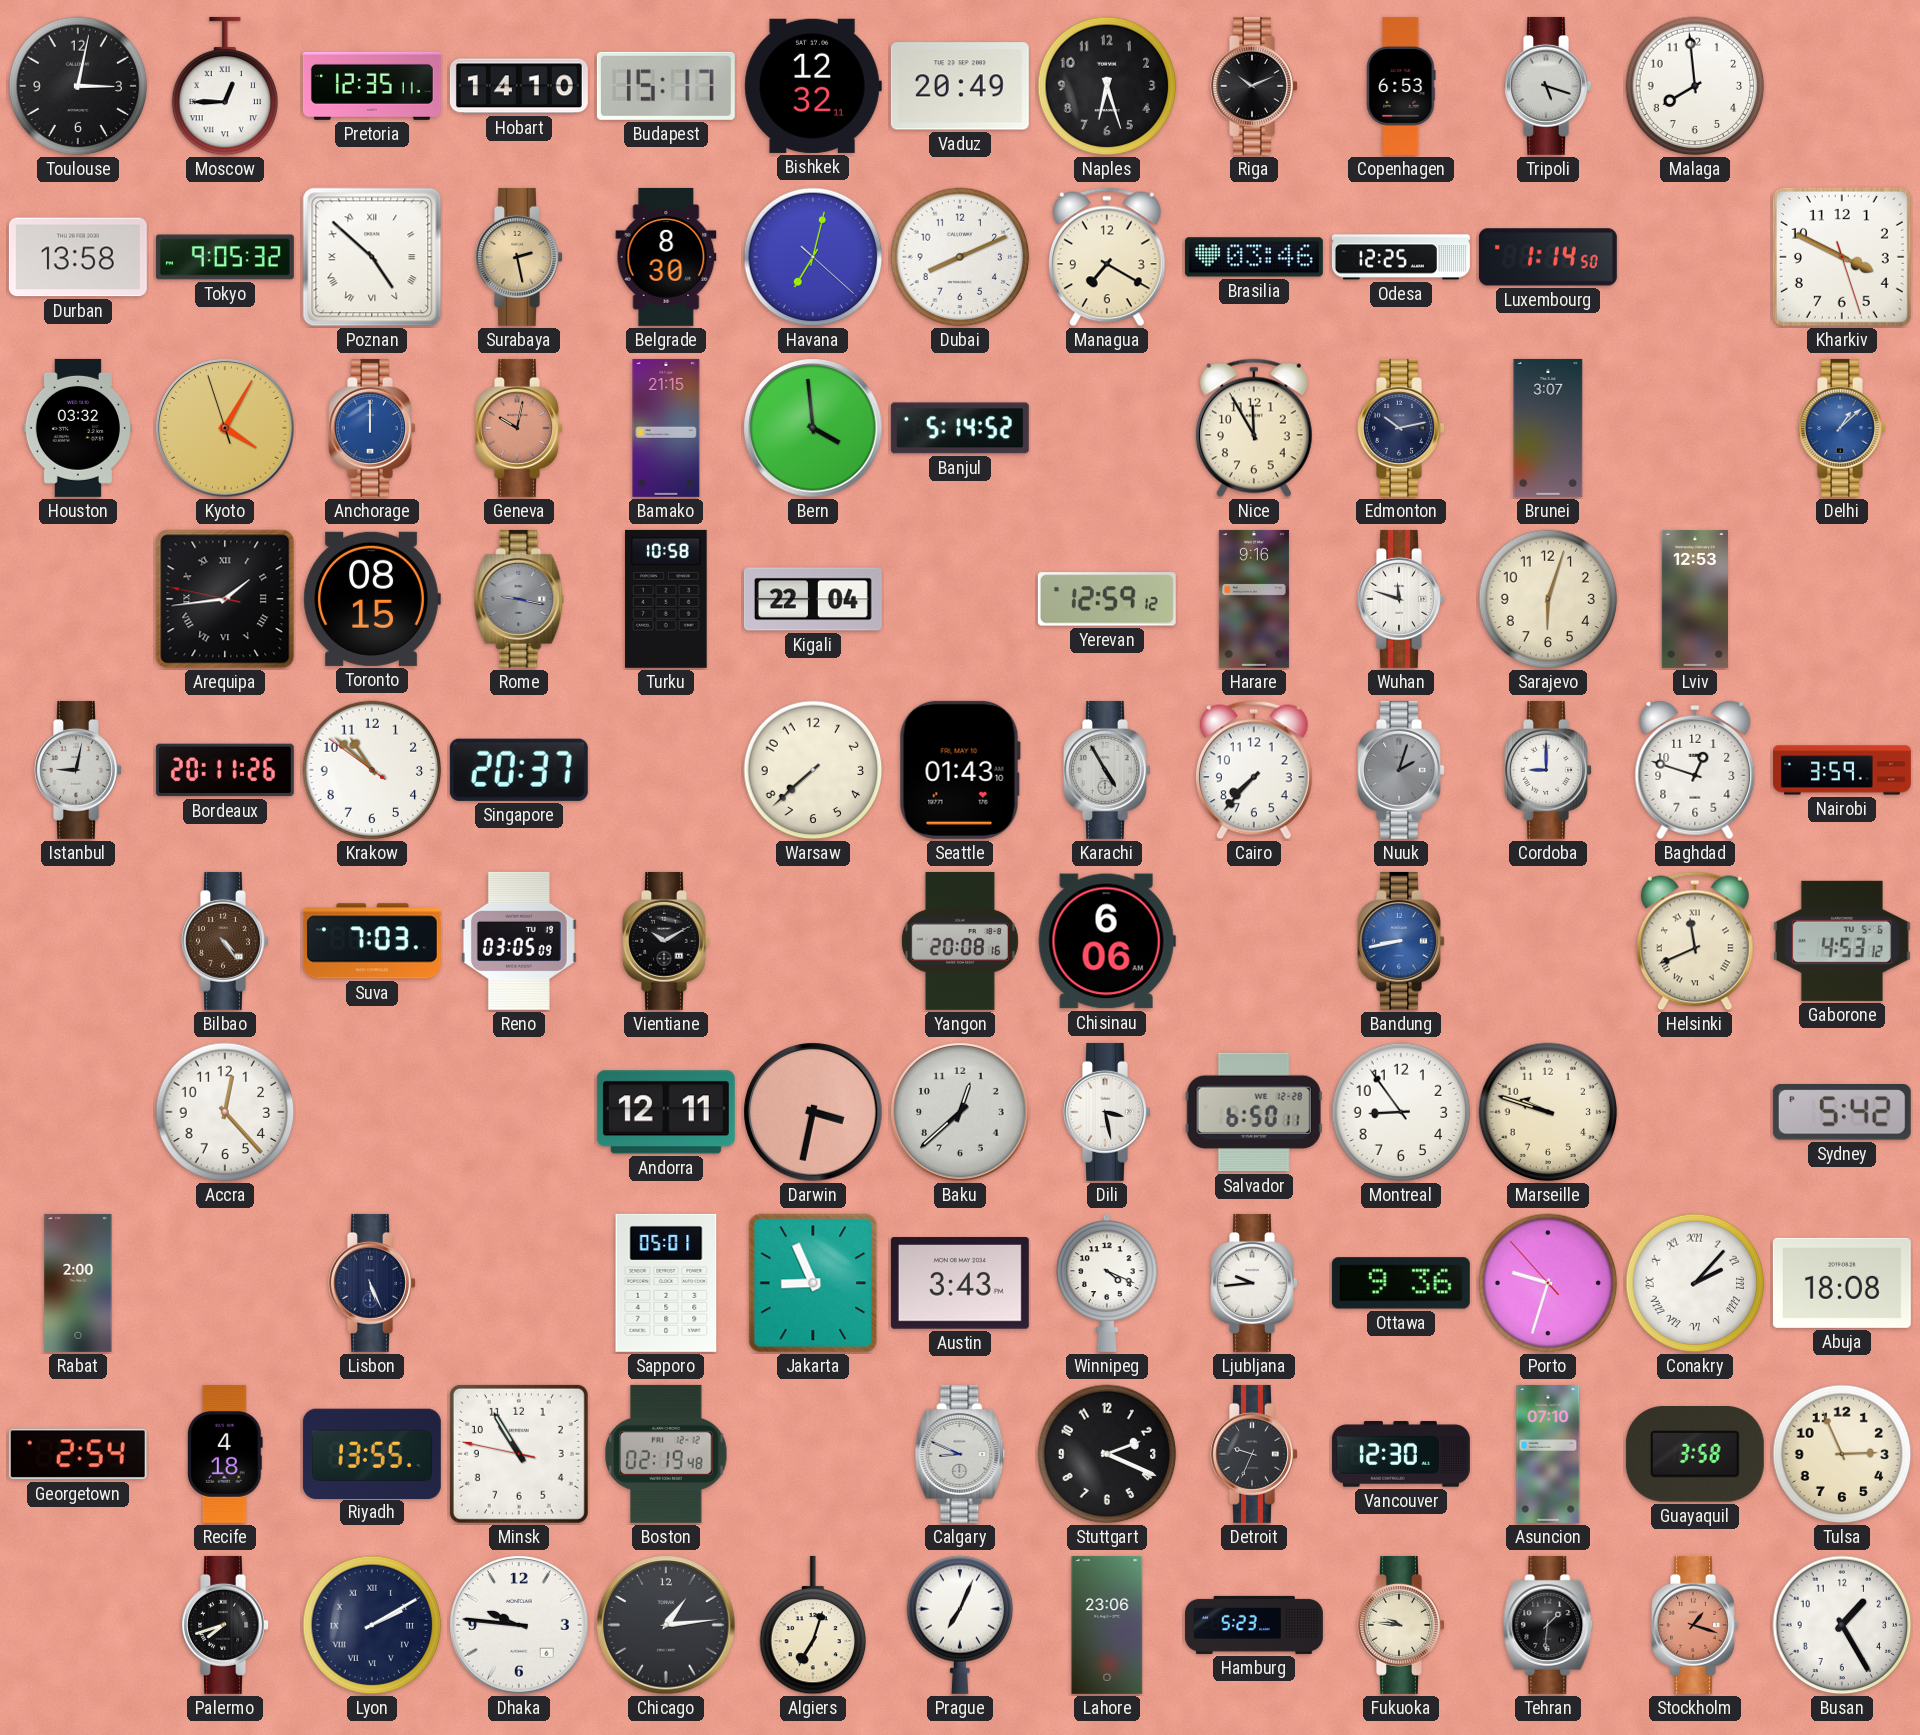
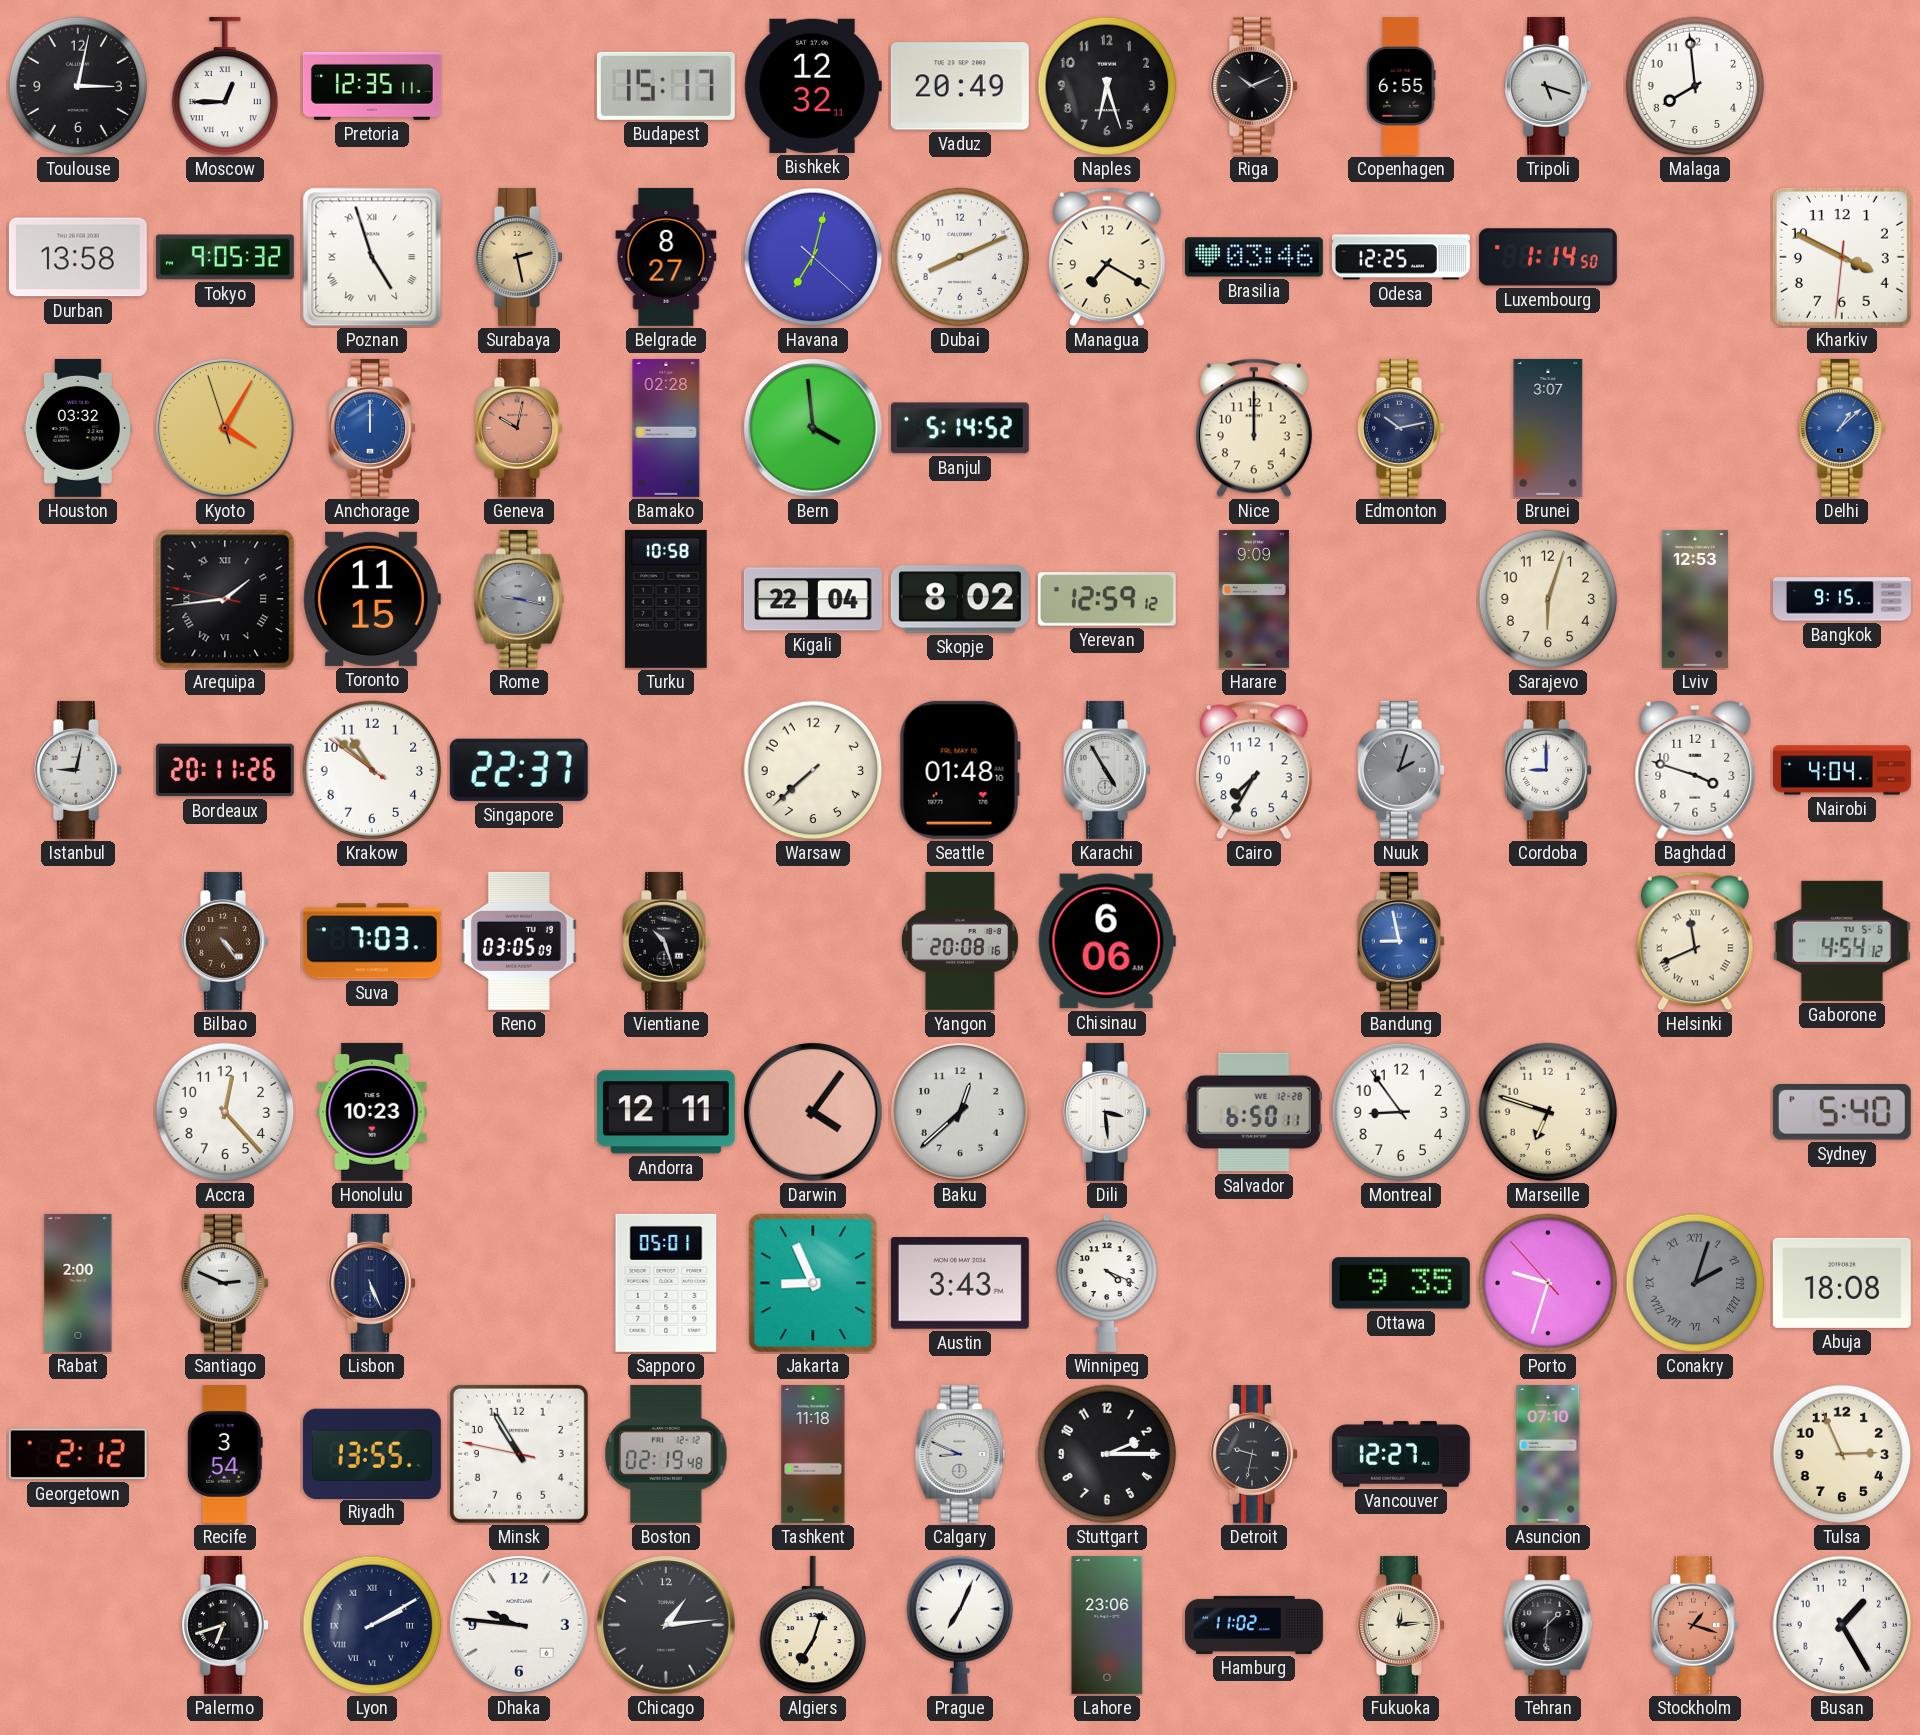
Hobart: 14:10 -> none (519, 86)
Copenhagen: 6:53 -> 6:55 (1401, 86)
Poznan: 4:52 -> 4:57 (372, 257)
Belgrade: 8:30 -> 8:27 (666, 257)
Kharkiv: 3:49:27 -> 3:49:31 (1842, 257)
Bamako: 21:15 -> 02:28 (666, 428)
Nice: 11:55 -> 12:00 (1254, 428)
Toronto: 08:15 -> 11:15 (372, 599)
Skopje: none -> 8:02 (960, 599)
Harare: 9:16 -> 9:09 (1254, 599)
Wuhan: 11:48 -> none (1401, 599)
Bangkok: none -> 9:15 (1842, 599)
Singapore: 20:37 -> 22:37 (519, 770)
Seattle: 01:43 -> 01:48 (960, 770)
Cairo: 7:37 -> 7:35 (1254, 770)
Baghdad: 12:48 -> 3:48 (1695, 770)
Nairobi: 3:59 -> 4:04 (1842, 770)
Vientiane: 10:10 -> 10:27 (666, 941)
Bandung: 8:43 -> 8:58 (1401, 941)
Gaborone: 4:53 -> 4:54 (1842, 941)
Honolulu: none -> 10:23 (372, 1112)
Darwin: 3:32 -> 4:06 (813, 1112)
Dili: 3:28 -> 3:29 (1107, 1112)
Marseille: 9:48 -> 6:48 (1548, 1112)
Sydney: 5:42 -> 5:40 (1842, 1112)
Santiago: none -> 2:49 (225, 1283)
Ljubljana: 9:44 -> none (1254, 1283)
Ottawa: 9:36 -> 9:35 (1401, 1283)
Conakry: 2:07 -> 2:03 (1695, 1283)
Conakry dial: white -> grey (1695, 1283)
Georgetown: 2:54 -> 2:12 (78, 1454)
Recife: 4:18 -> 3:54 (225, 1454)
Tashkent: none -> 11:18 (813, 1454)
Stuttgart: 2:19 -> 2:15 (1107, 1454)
Detroit: 9:34 -> 9:32 (1254, 1454)
Vancouver: 12:30 -> 12:27 (1401, 1454)
Guayaquil: 3:58 -> none (1695, 1454)
Palermo: 7:42 -> 6:42 (225, 1625)
Hamburg: 5:23 -> 11:02 (1254, 1625)
Fukuoka: 9:46 -> 12:14 (1401, 1625)
